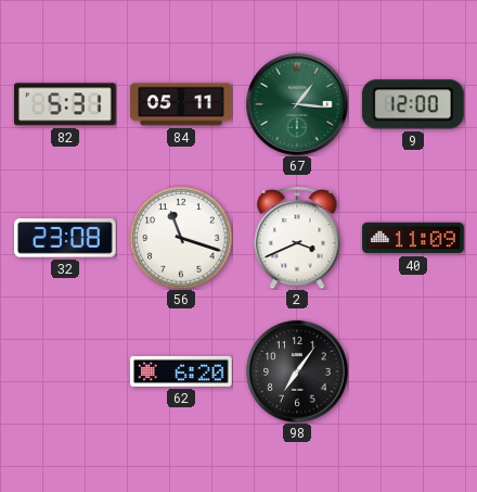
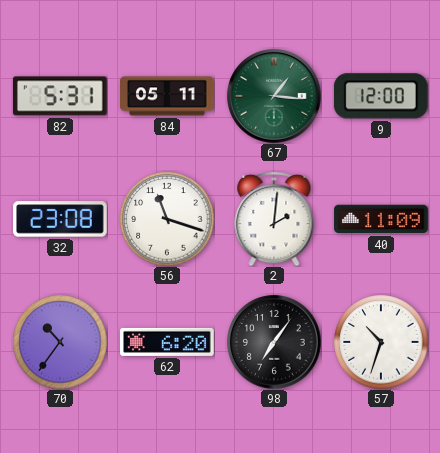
2: 3:41 -> 2:01 (274, 219)
70: none -> 10:36 (60, 342)
57: none -> 10:33 (381, 342)
